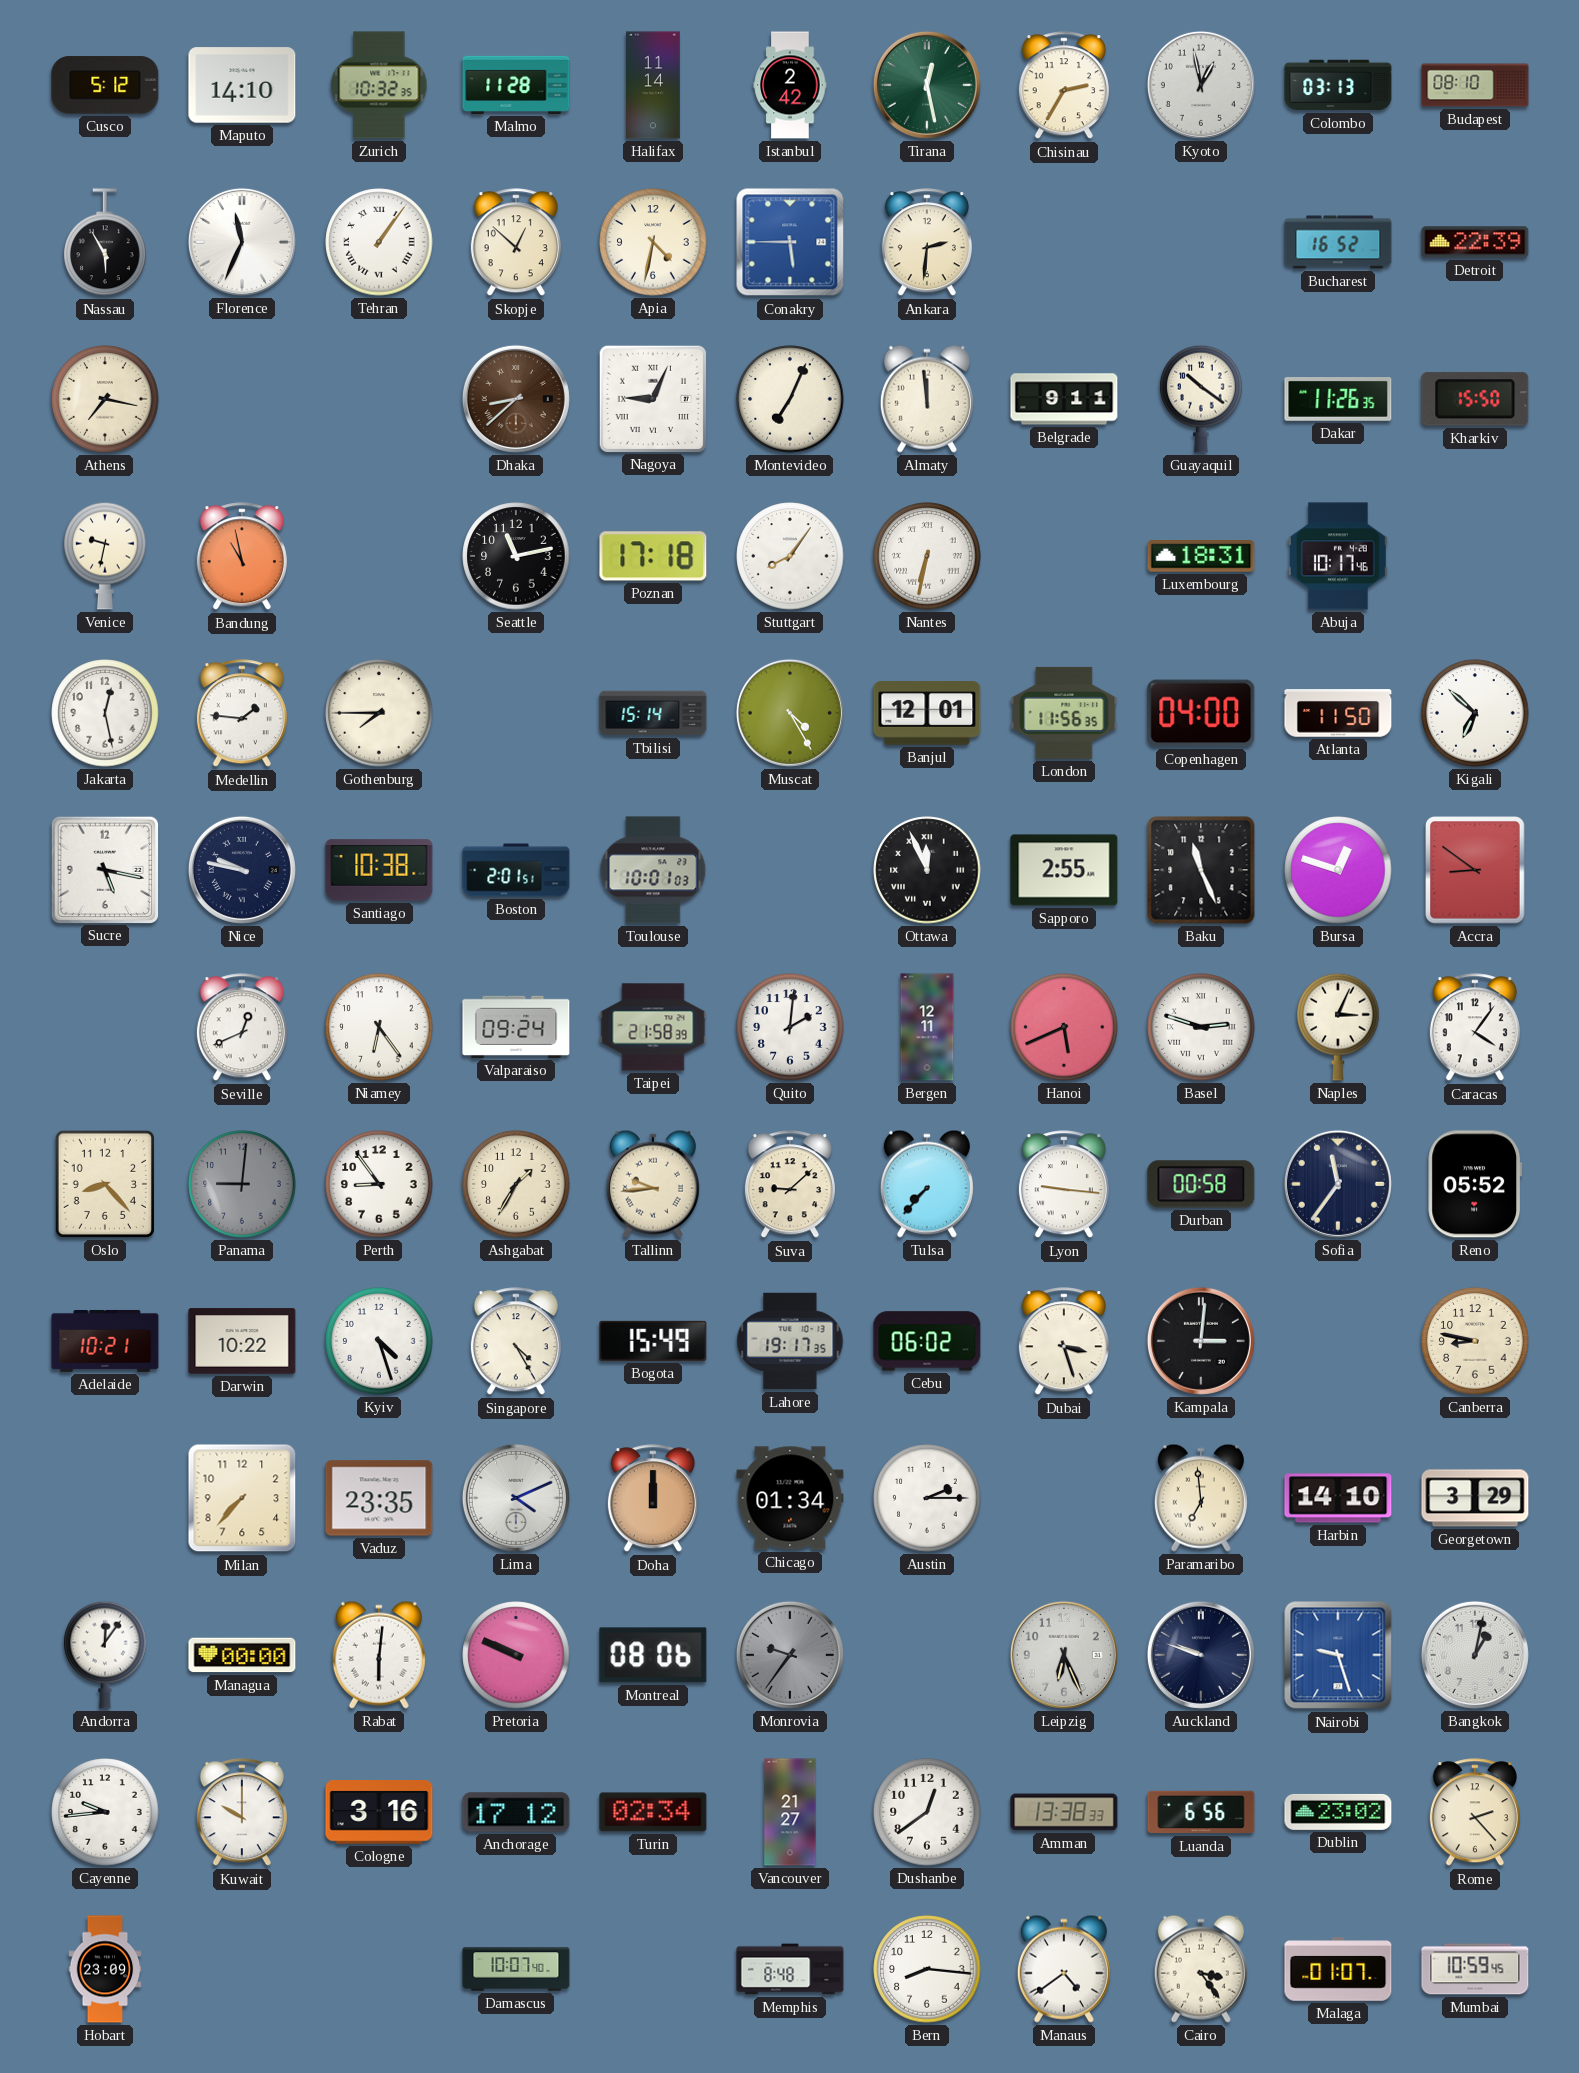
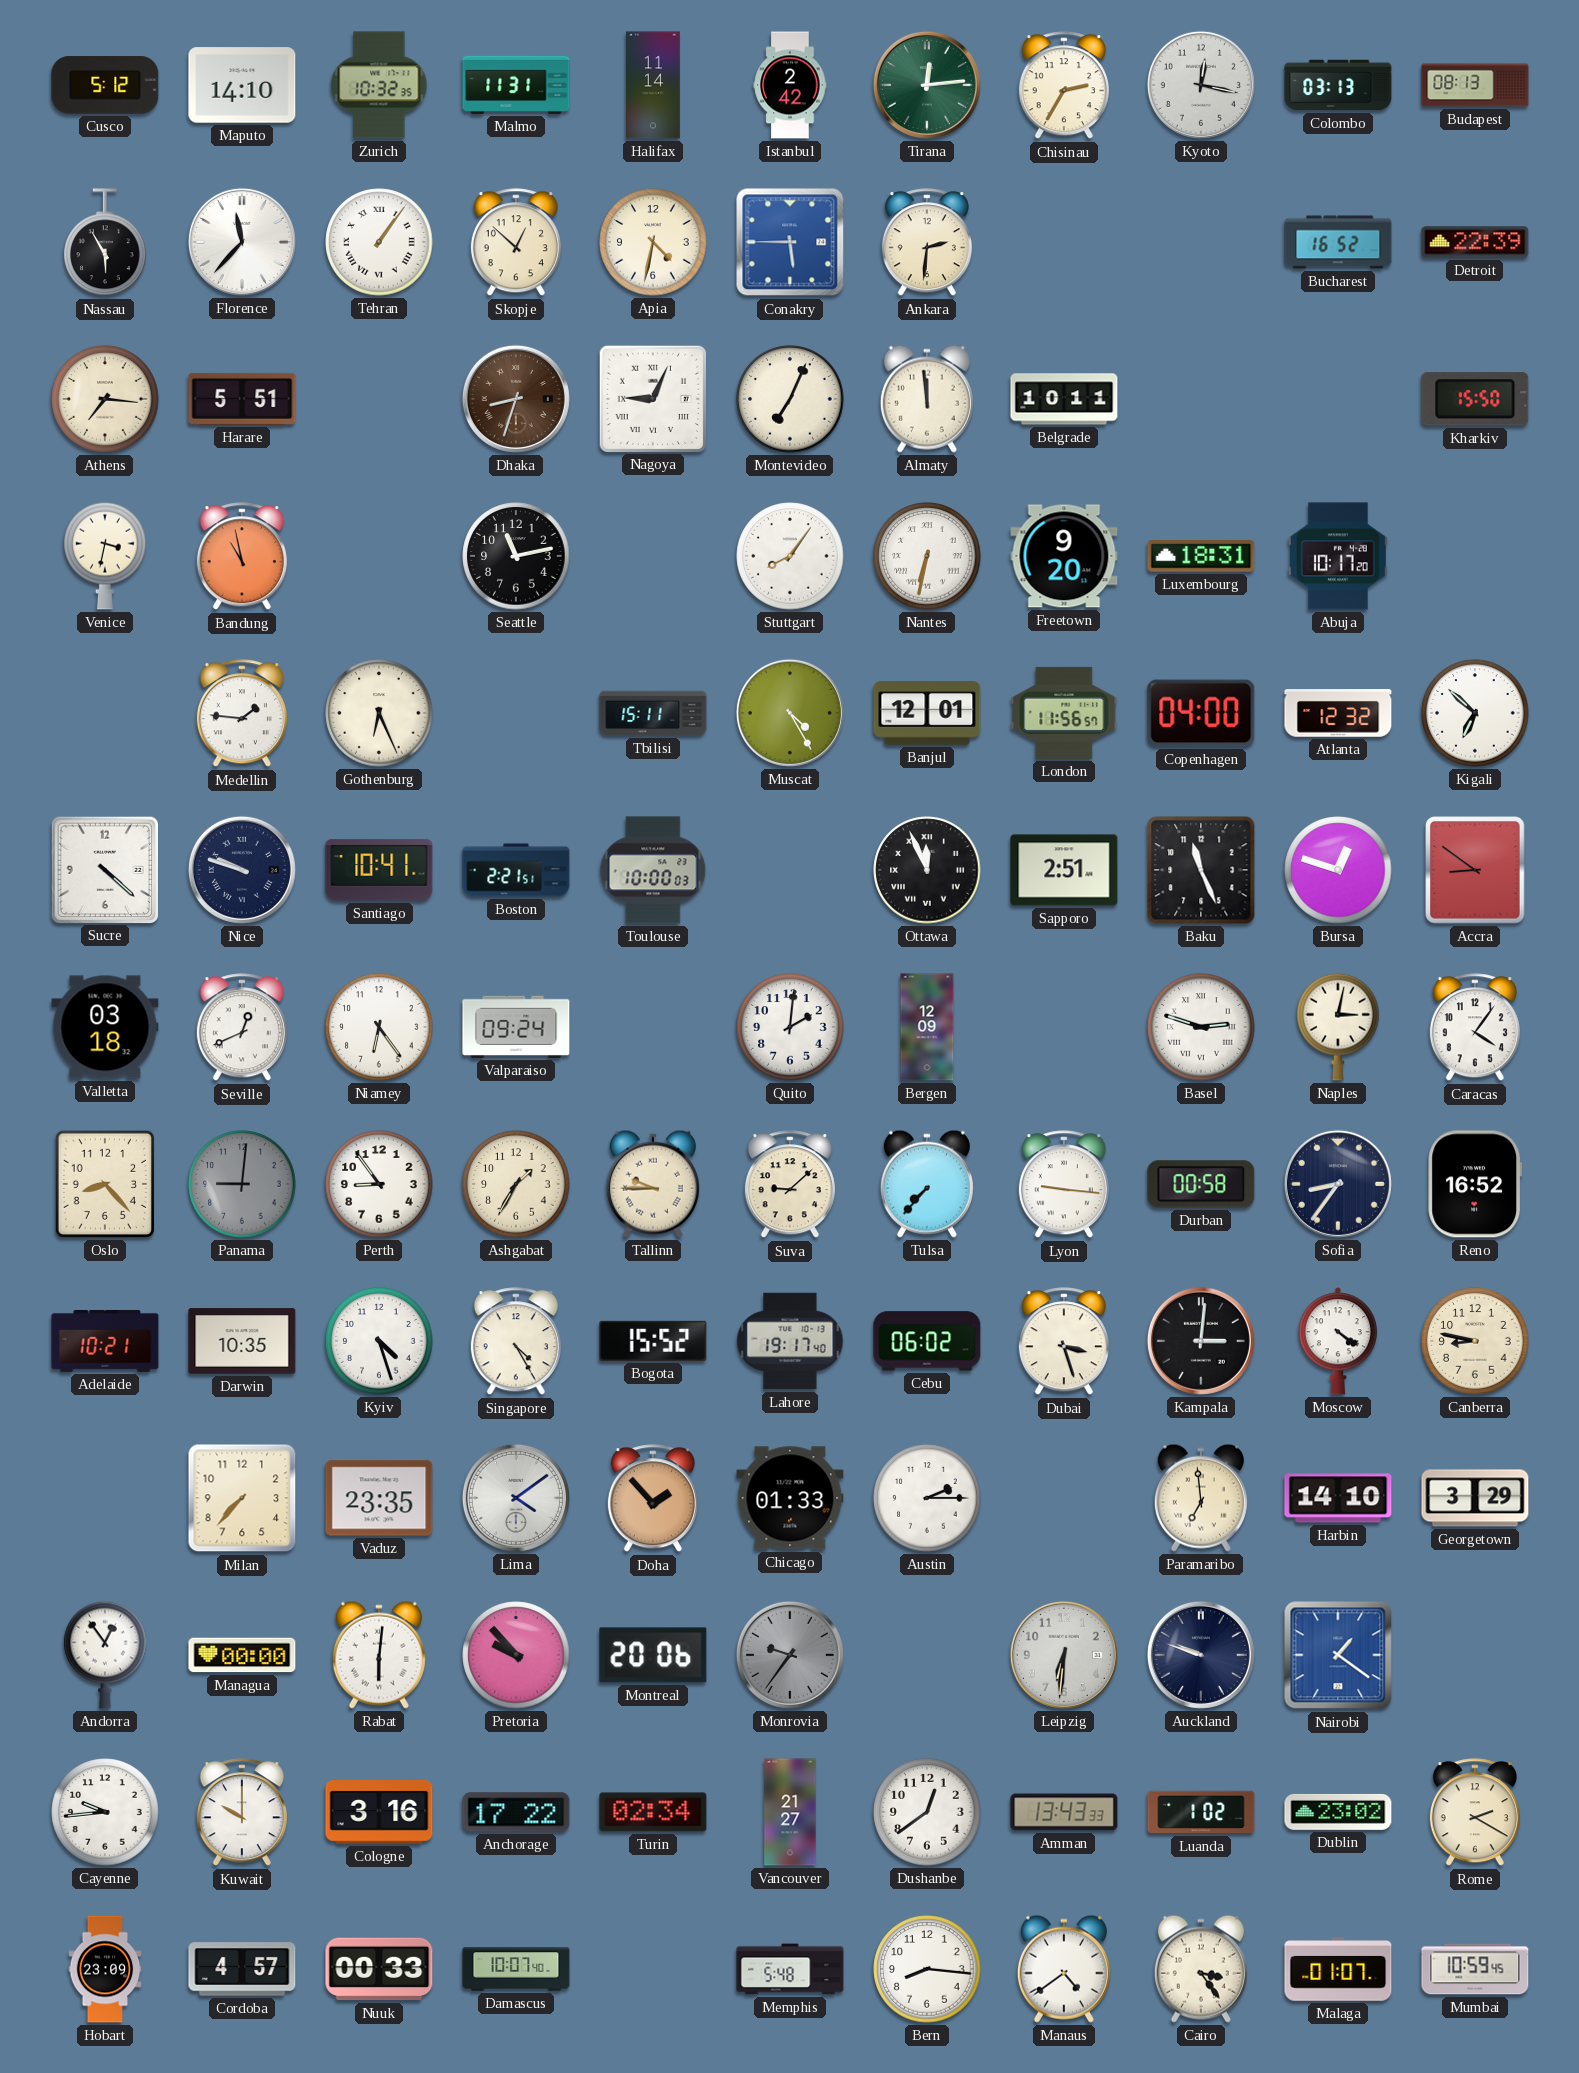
Malmo: 11:28 -> 11:31 (516, 85)
Tirana: 12:28 -> 12:14 (927, 85)
Kyoto: 12:58 -> 12:17 (1201, 85)
Budapest: 08:10 -> 08:13 (1475, 85)
Florence: 11:34 -> 11:37 (242, 242)
Athens: 7:17 -> 7:16 (105, 399)
Harare: none -> 5:51 (242, 399)
Dhaka: 8:38 -> 8:33 (516, 399)
Belgrade: 9:11 -> 10:11 (1064, 399)
Guayaquil: 10:21 -> none (1201, 399)
Dakar: 11:26 -> none (1338, 400)
Venice: 9:32 -> 3:32 (105, 556)
Poznan: 17:18 -> none (653, 556)
Freetown: none -> 9:20 (1064, 556)
Abuja: 10:17:46 -> 10:17:20 (1338, 556)
Jakarta: 12:28 -> none (105, 713)
Gothenburg: 7:45 -> 6:26 (379, 713)
Tbilisi: 15:14 -> 15:11 (653, 713)
London: 11:56:35 -> 11:56:57 (1064, 713)
Atlanta: 11:50 -> 12:32 (1338, 713)
Sucre: 5:17 -> 4:22 (104, 869)
Nice: 9:47 -> 9:48 (242, 870)
Santiago: 10:38 -> 10:41 (379, 870)
Boston: 2:01 -> 2:21 (516, 870)
Toulouse: 10:01 -> 10:00 (653, 870)
Sapporo: 2:55 -> 2:51 (1064, 870)
Valletta: none -> 03:18 (105, 1027)
Taipei: 21:58 -> none (653, 1027)
Bergen: 12:11 -> 12:09 (927, 1027)
Hanoi: 5:41 -> none (1064, 1027)
Naples: 3:04 -> 3:02 (1338, 1027)
Tallinn: 9:44 -> 9:45 (653, 1184)
Sofia: 11:36 -> 8:36 (1338, 1184)
Reno: 05:52 -> 16:52 (1475, 1184)
Darwin: 10:22 -> 10:35 (242, 1341)
Bogota: 15:49 -> 15:52 (653, 1341)
Lahore: 19:17:35 -> 19:17:40 (790, 1341)
Moscow: none -> 4:21 (1338, 1341)
Lima: 4:11 -> 4:09 (516, 1498)
Doha: 12:00 -> 1:53 (653, 1499)
Chicago: 01:34 -> 01:33 (790, 1498)
Andorra: 12:06 -> 12:54 (105, 1655)
Pretoria: 9:49 -> 9:53 (516, 1655)
Montreal: 08:06 -> 20:06 (653, 1655)
Leipzig: 6:26 -> 6:31 (1064, 1655)
Nairobi: 9:27 -> 1:21 (1338, 1655)
Bangkok: 1:02 -> none (1475, 1655)
Anchorage: 17:12 -> 17:22 (516, 1812)
Amman: 13:38 -> 13:43 (1064, 1812)
Luanda: 6:56 -> 1:02 (1201, 1812)
Rome: 2:23 -> 2:20 (1475, 1813)
Cordoba: none -> 4:57 (242, 1969)
Nuuk: none -> 00:33 (379, 1969)
Memphis: 8:48 -> 5:48 (790, 1969)
